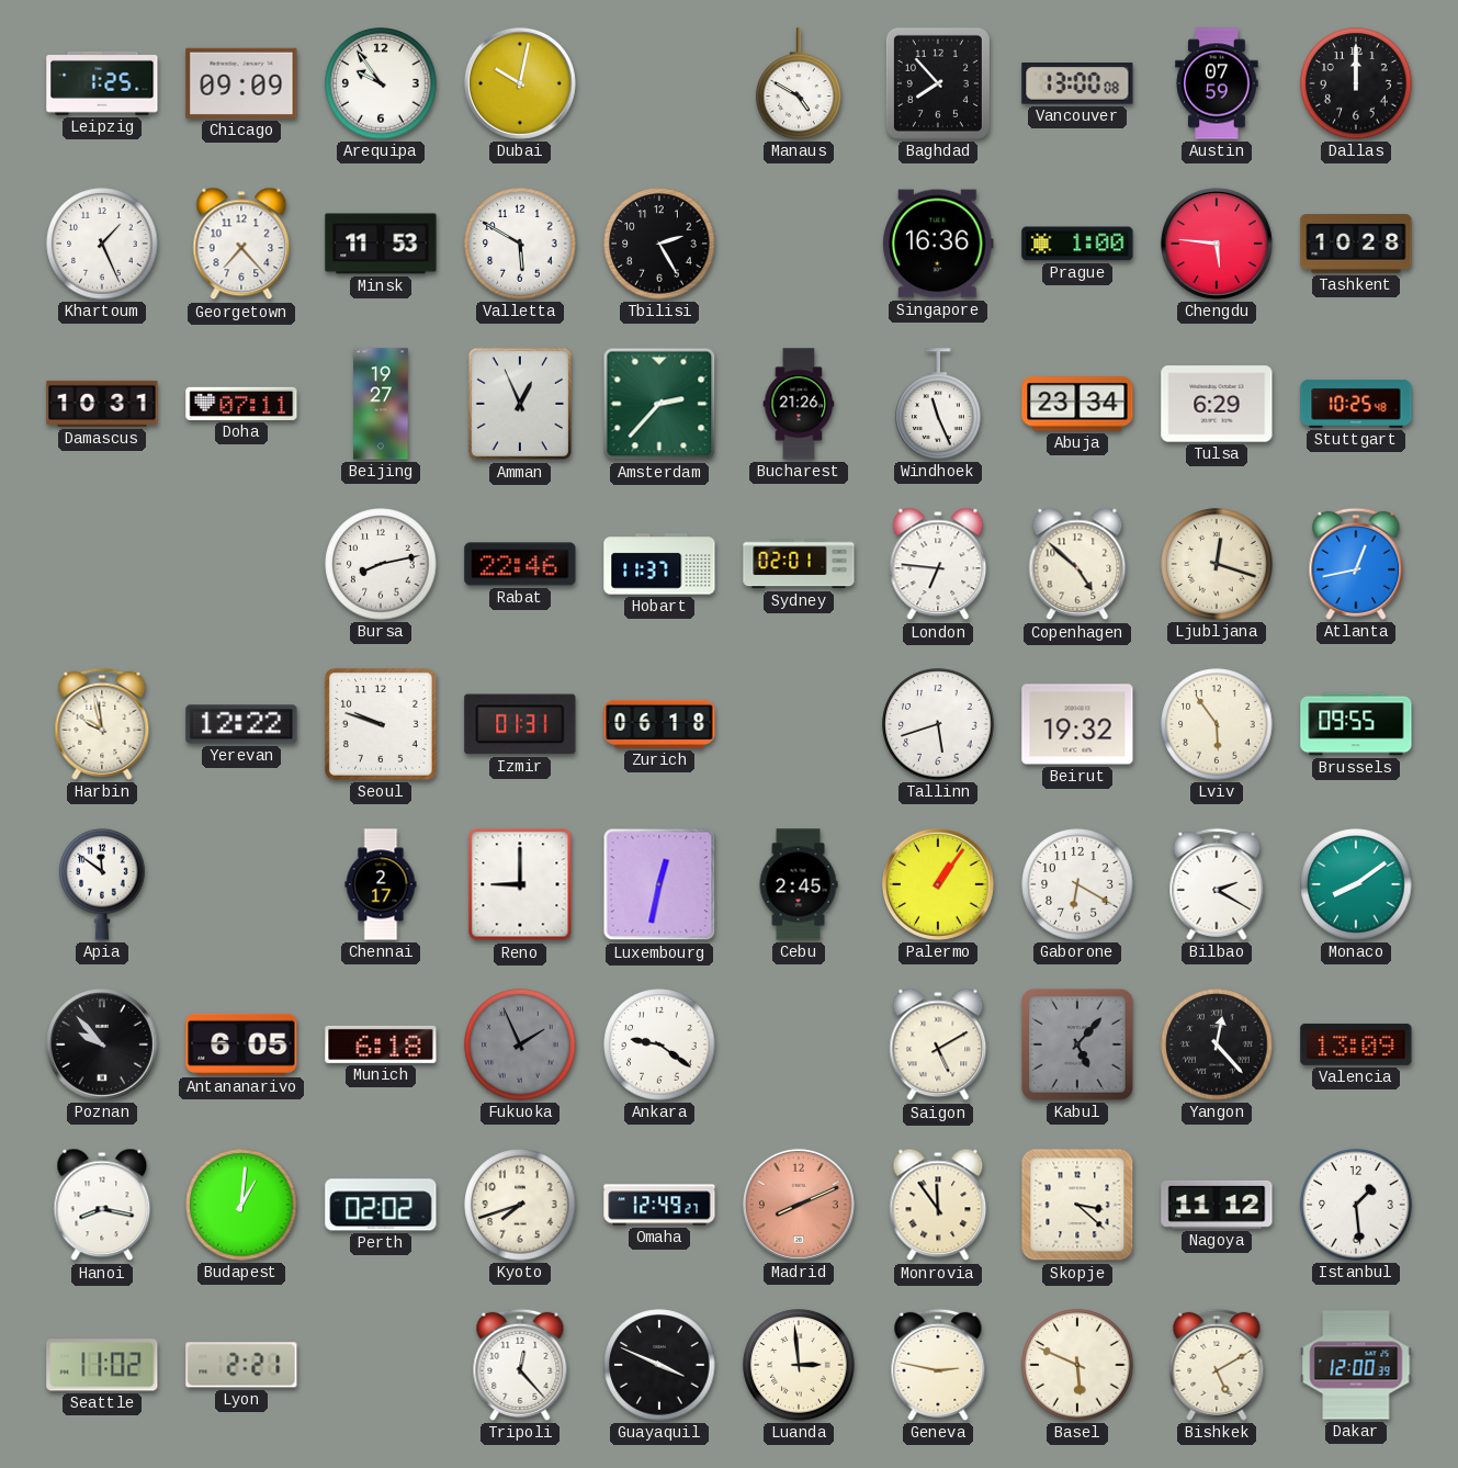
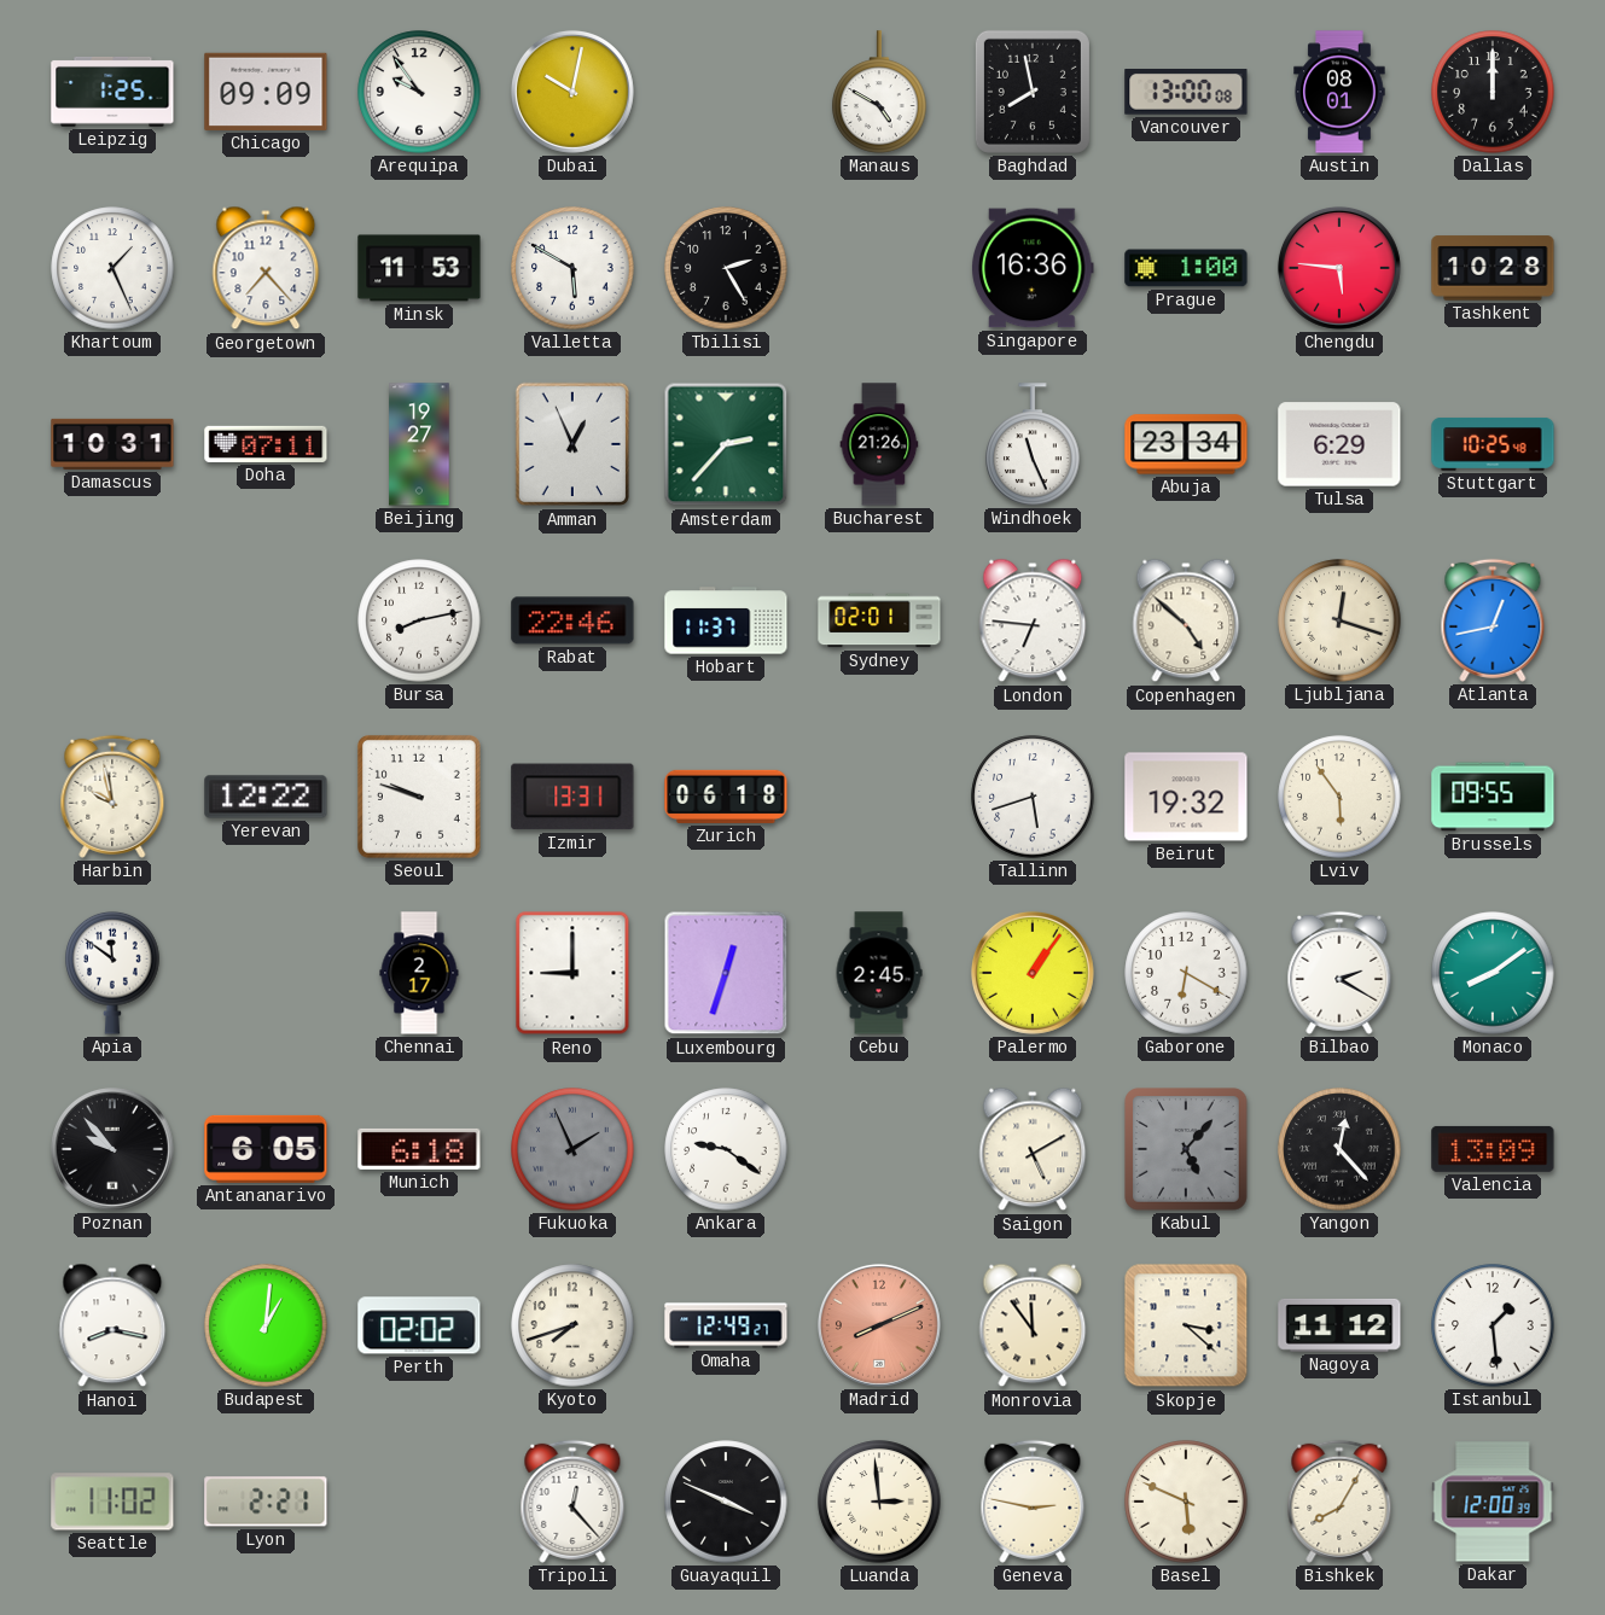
Baghdad: 7:53 -> 7:58 (1033, 92)
Austin: 07:59 -> 08:01 (1339, 92)
Izmir: 01:31 -> 13:31 (572, 797)
Luxembourg: 12:32 -> 12:33 (726, 973)
Bishkek: 5:10 -> 8:05 (1339, 1502)
